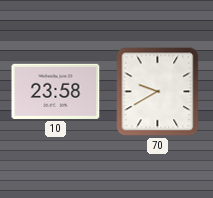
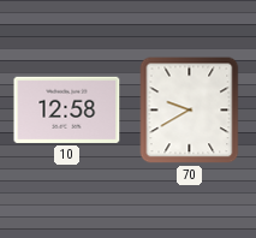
10: 23:58 -> 12:58 (67, 109)
